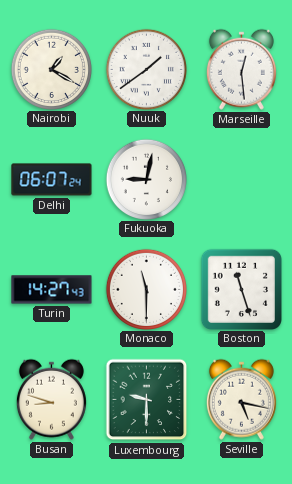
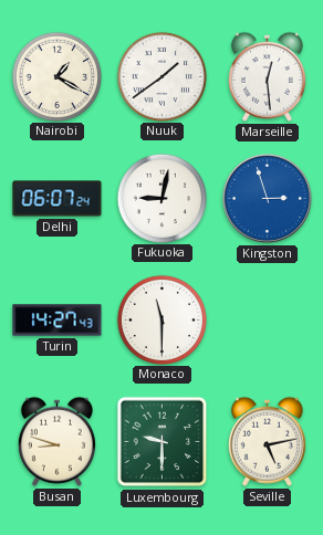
Kingston: none -> 2:57 (267, 198)
Boston: 11:27 -> none (241, 289)
Seville: 5:17 -> 5:13 (267, 441)
